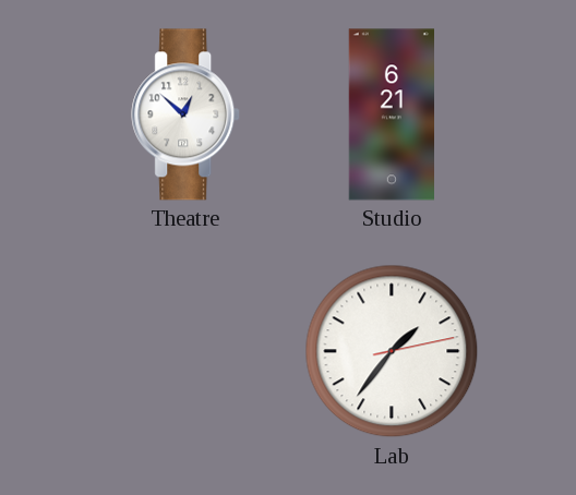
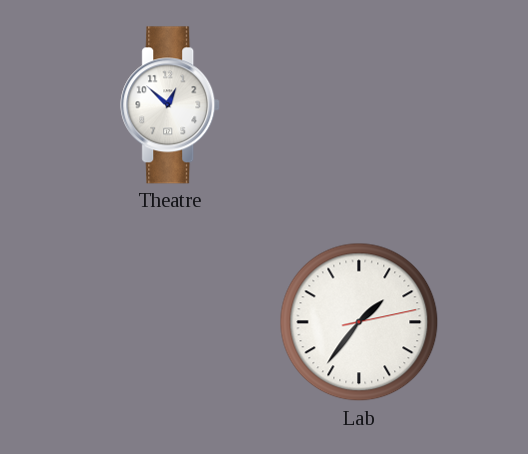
Studio: 6:21 -> none (391, 114)
